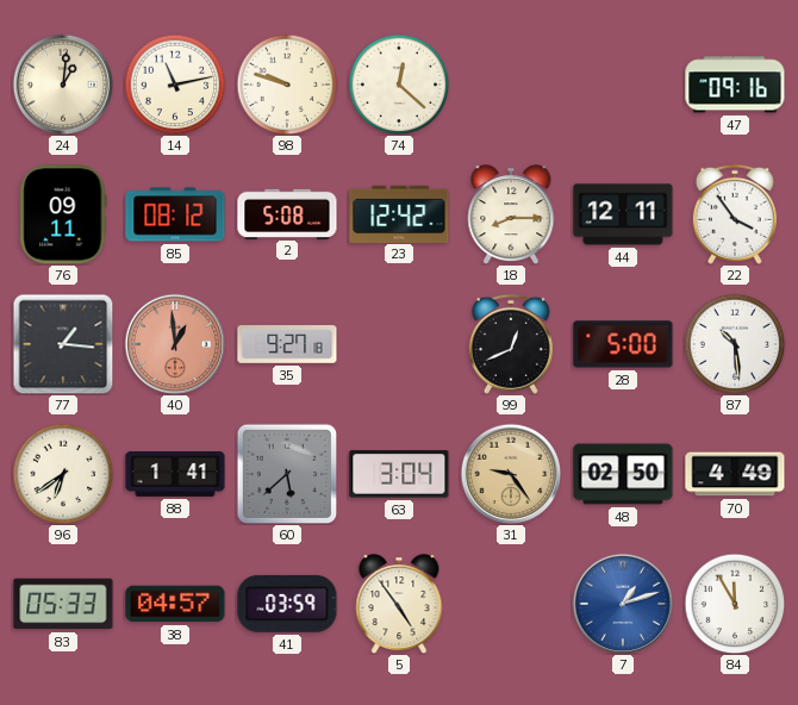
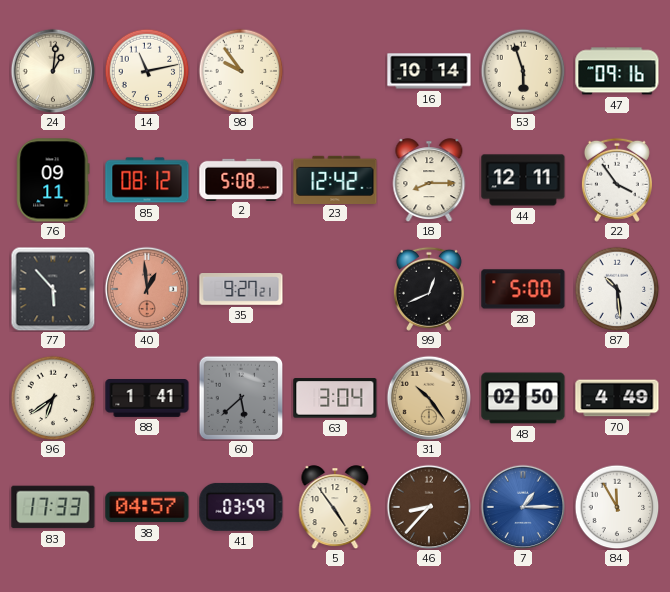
98: 9:48 -> 9:54 (241, 71)
74: 12:22 -> none (399, 85)
16: none -> 10:14 (429, 71)
53: none -> 5:57 (523, 71)
77: 1:16 -> 5:53 (53, 289)
35: 9:27:18 -> 9:27:21 (241, 290)
31: 9:24 -> 10:24 (429, 398)
83: 05:33 -> 17:33 (53, 507)
46: none -> 8:37 (429, 507)
7: 1:12 -> 1:15 (523, 507)
